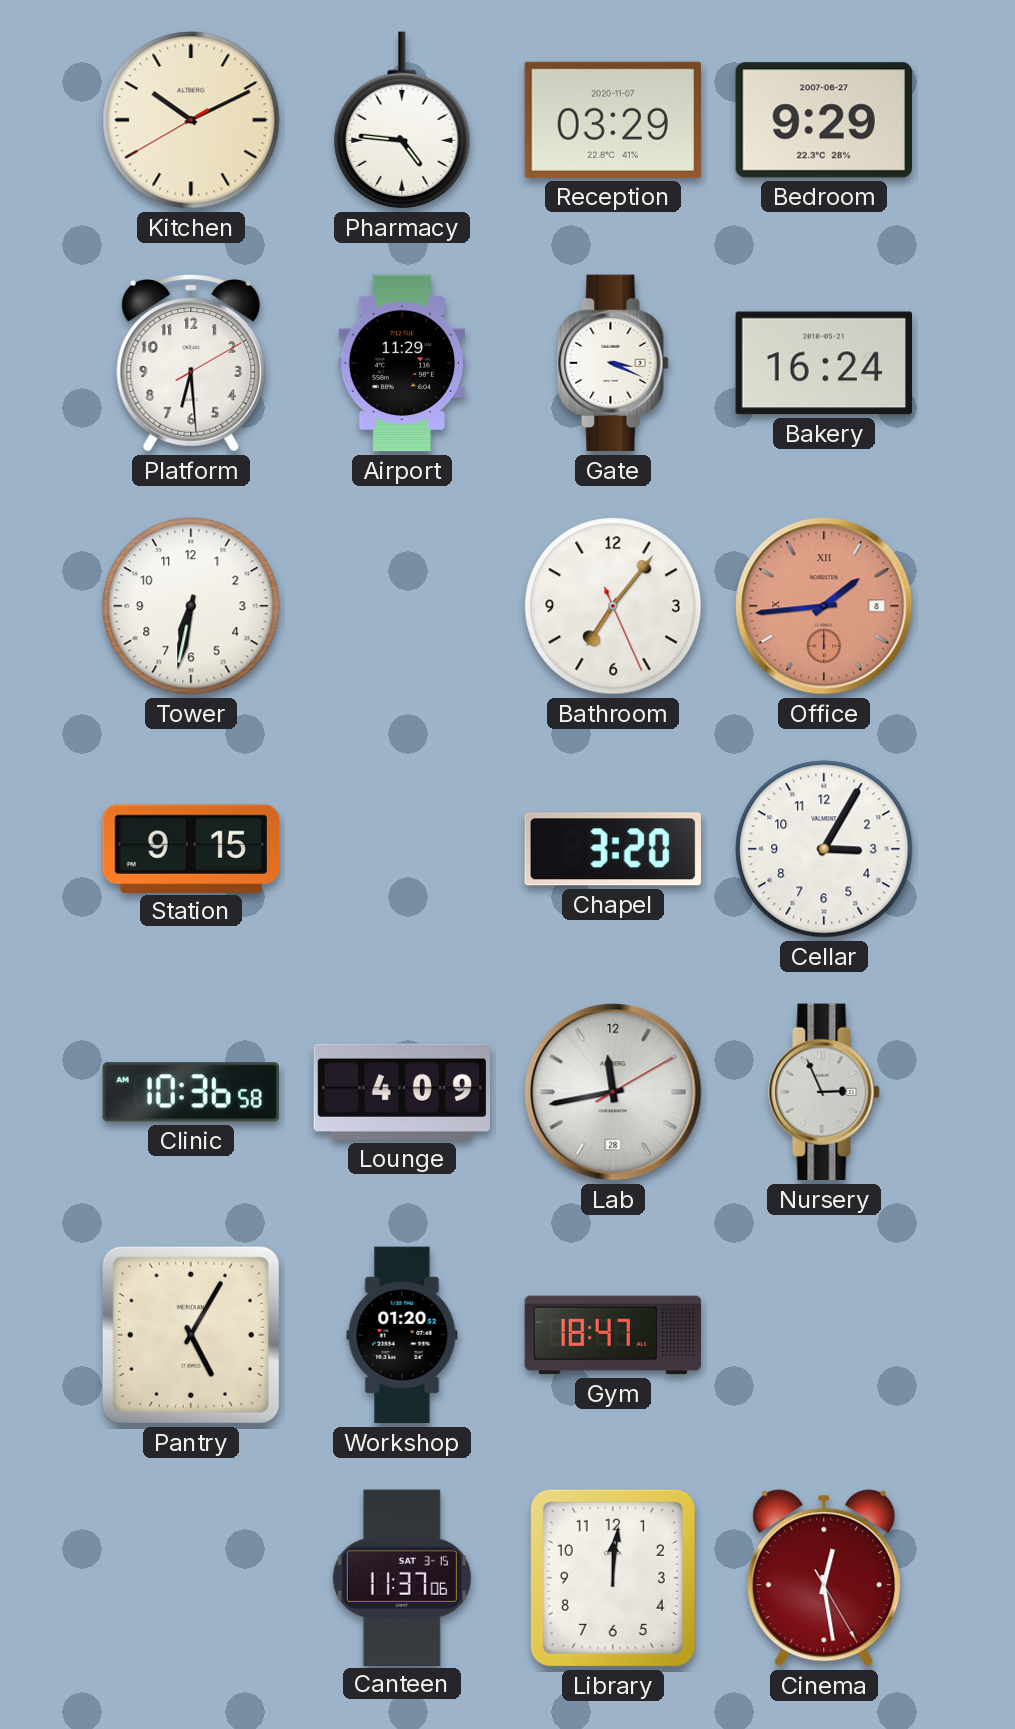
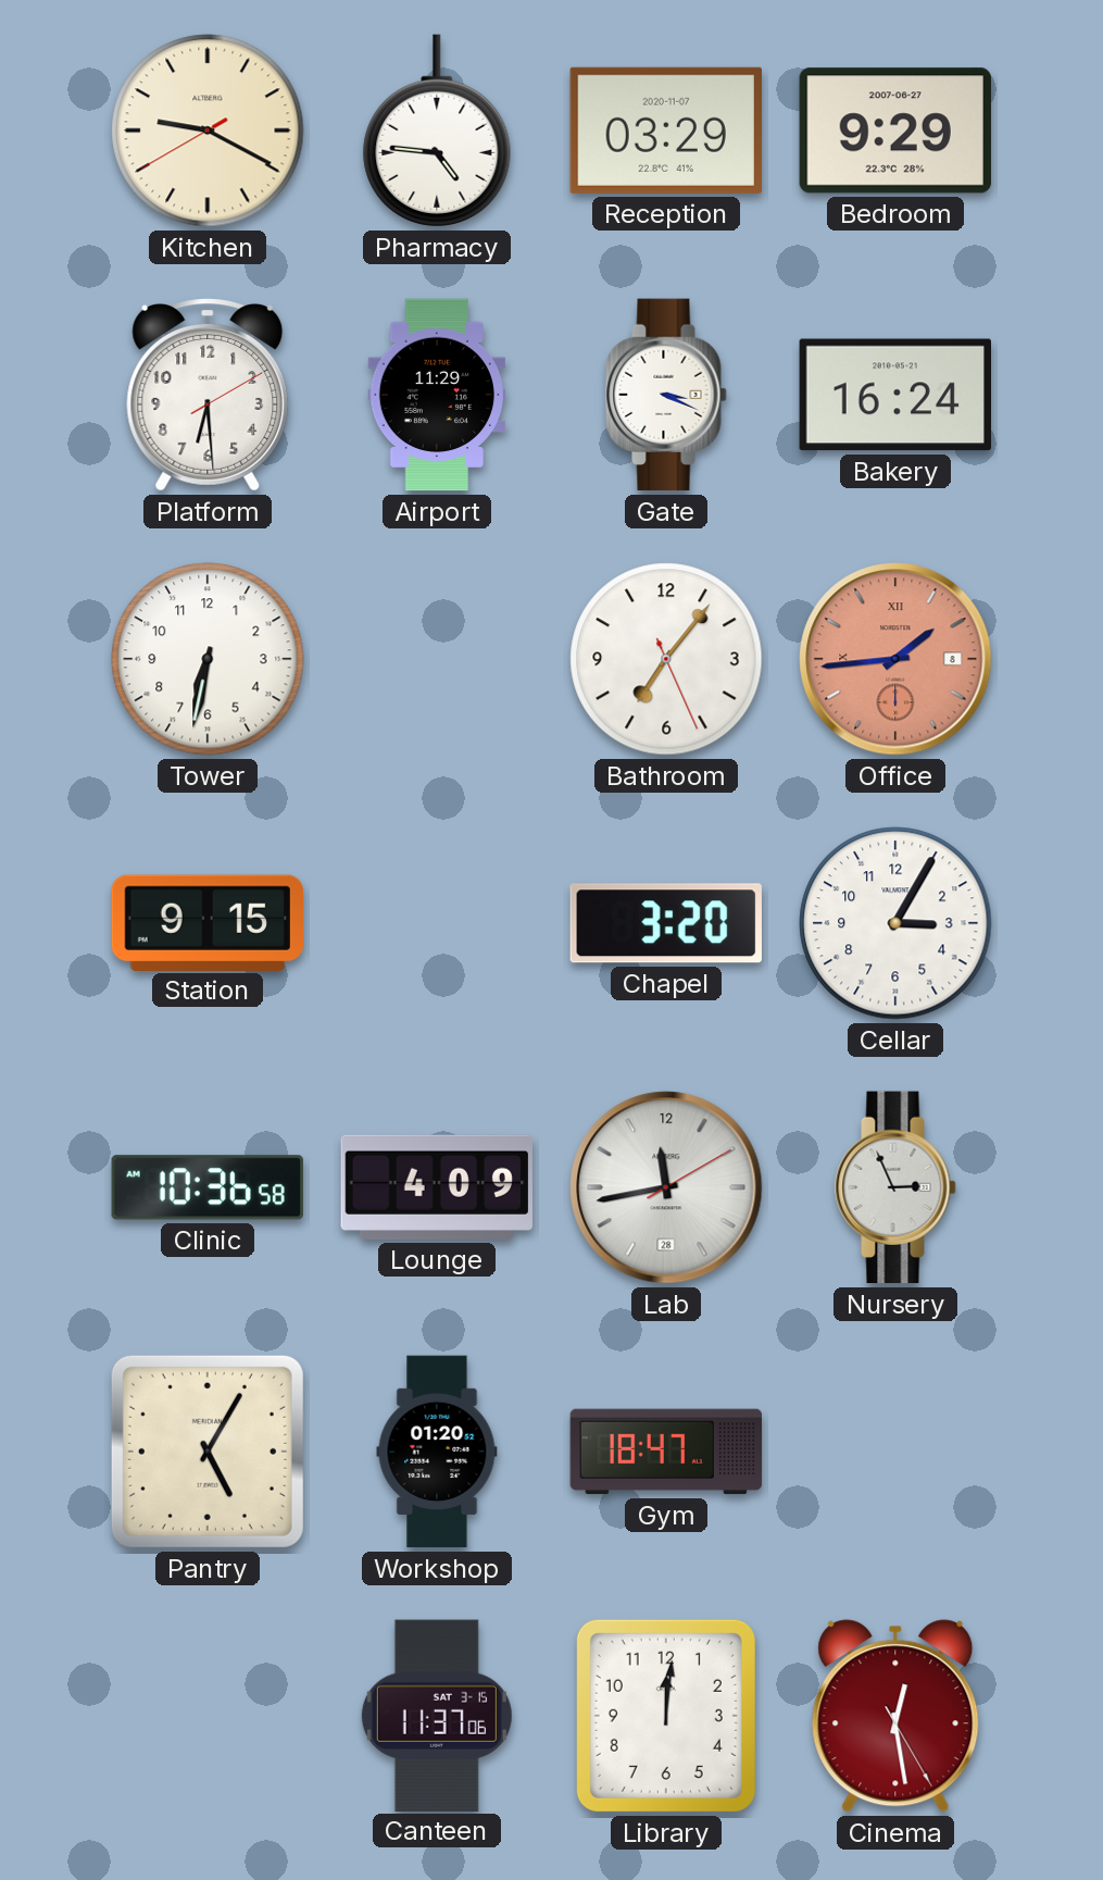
Kitchen: 10:10 -> 9:19 (208, 130)
